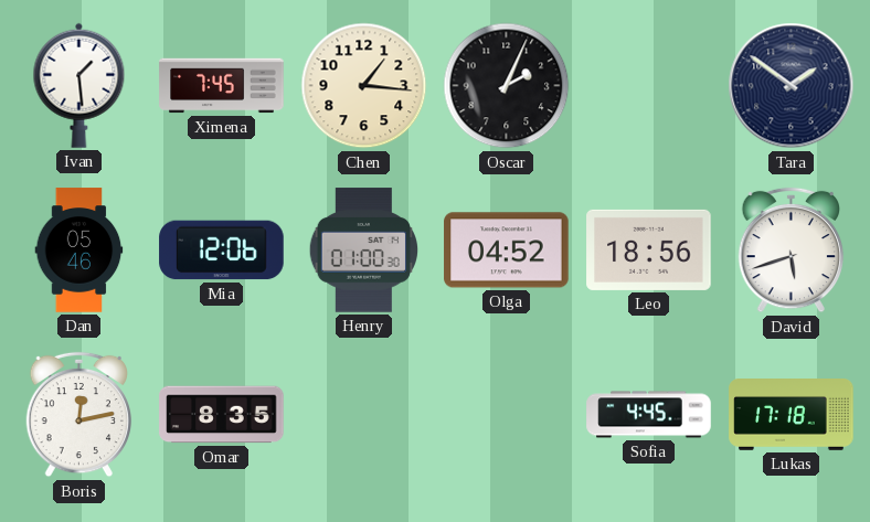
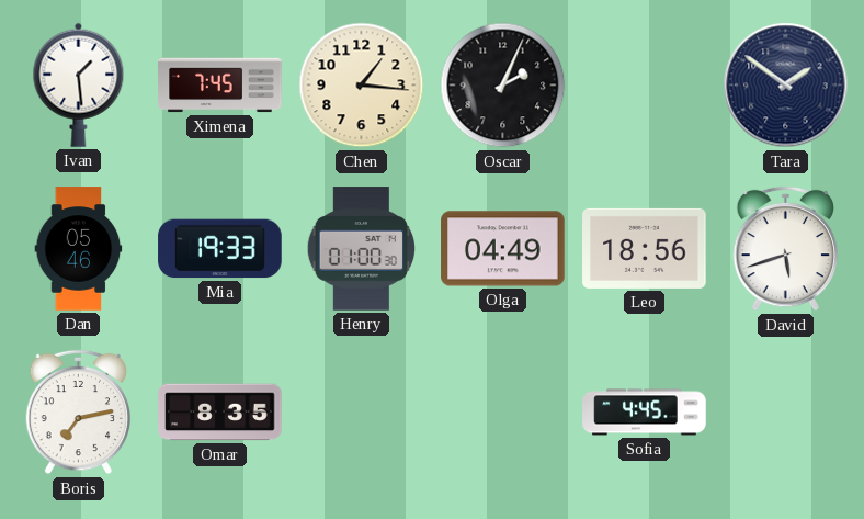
Mia: 12:06 -> 19:33 (220, 249)
Olga: 04:52 -> 04:49 (503, 249)
Boris: 12:13 -> 7:13 (79, 413)
Lukas: 17:18 -> none (792, 415)
